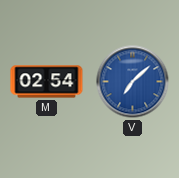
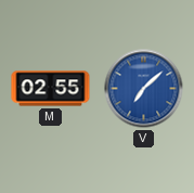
M: 02:54 -> 02:55 (51, 89)
